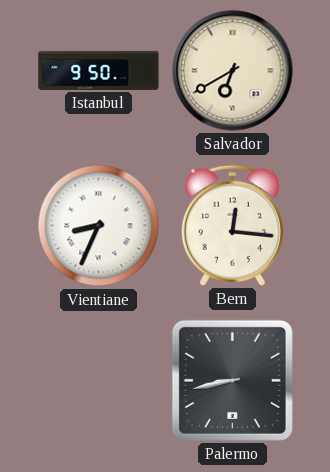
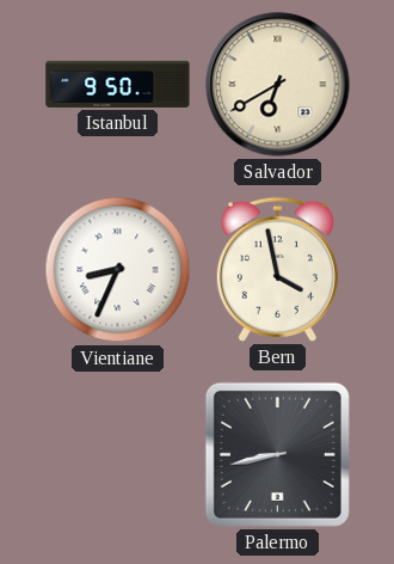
Bern: 12:16 -> 3:58 (277, 269)
